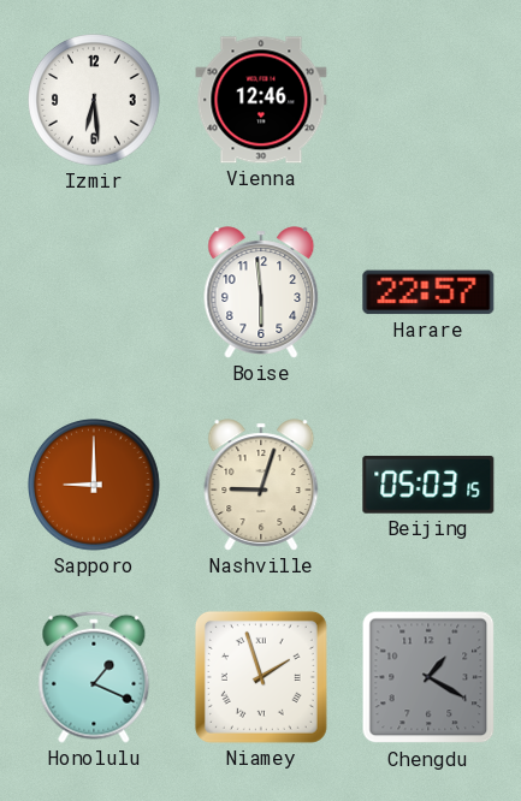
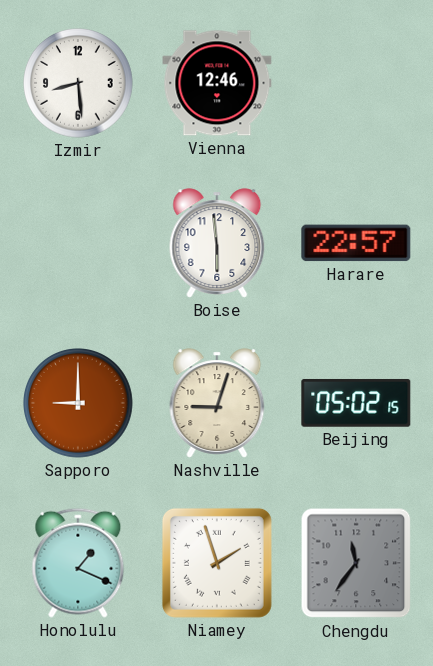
Izmir: 6:29 -> 8:29 (79, 84)
Beijing: 05:03 -> 05:02 (356, 403)
Chengdu: 1:20 -> 11:36 (356, 563)
